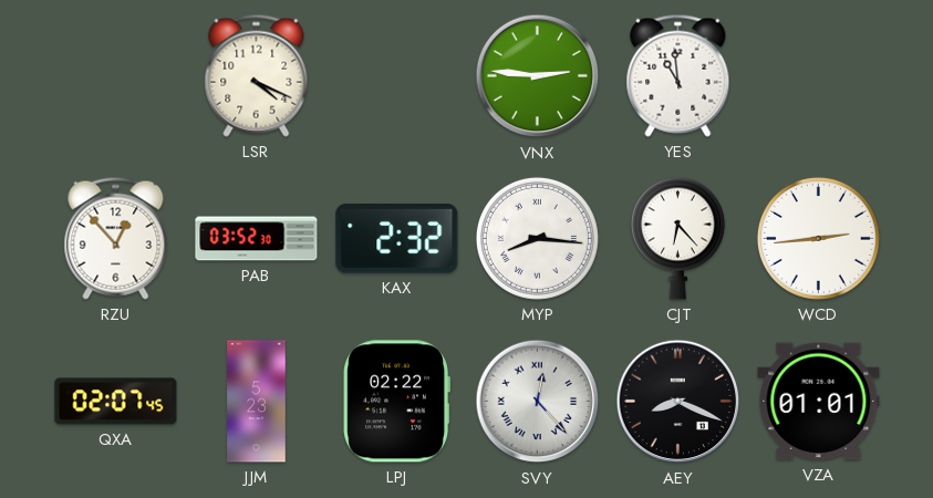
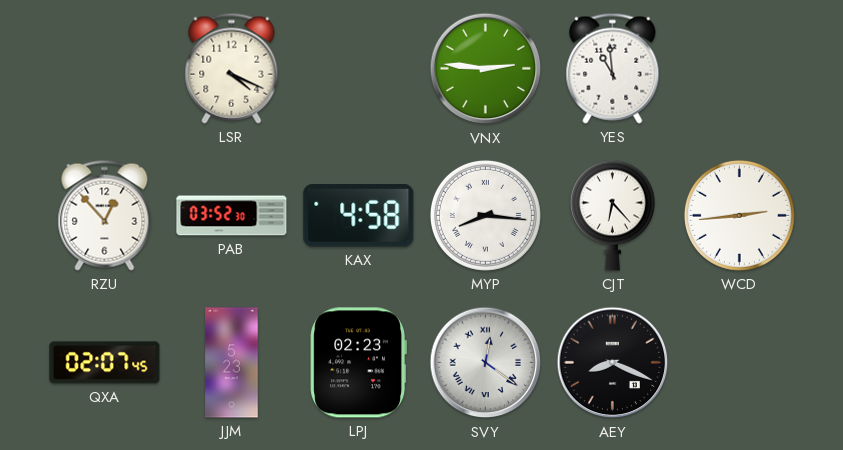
KAX: 2:32 -> 4:58 (359, 216)
LPJ: 02:22 -> 02:23 (358, 363)
SVY: 12:23 -> 12:21 (486, 363)
VZA: 01:01 -> none (819, 402)
